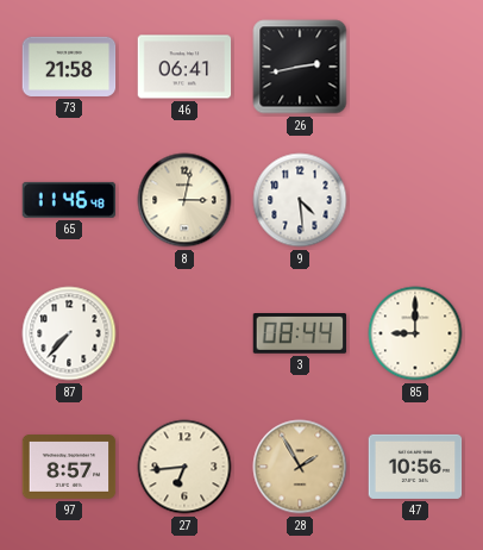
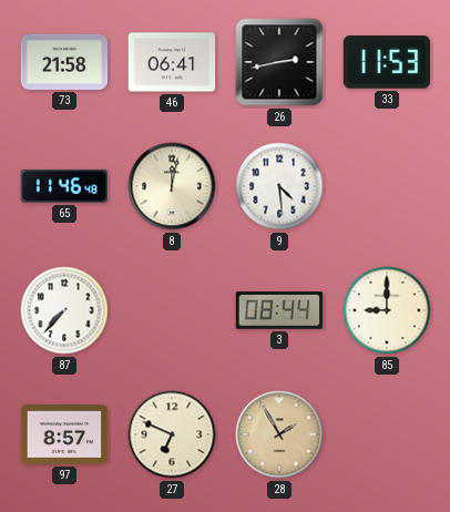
33: none -> 11:53 (387, 63)
8: 3:02 -> 12:02 (172, 186)
27: 6:44 -> 6:49 (172, 434)
47: 10:56 -> none (415, 467)
